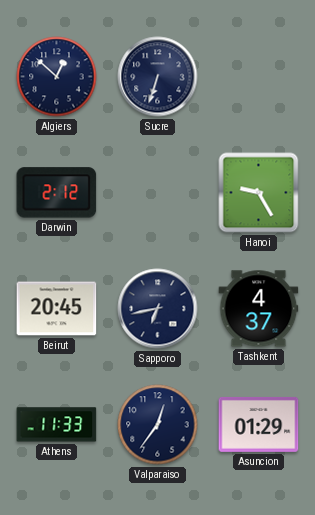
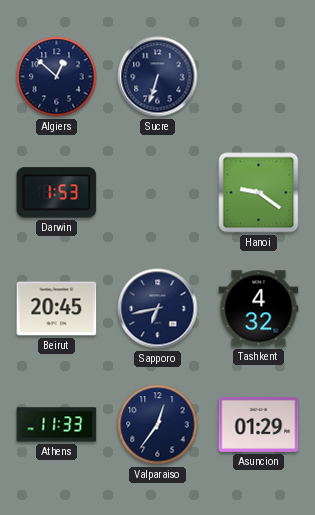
Darwin: 2:12 -> 1:53 (57, 193)
Hanoi: 9:25 -> 9:21 (259, 193)
Tashkent: 4:37 -> 4:32 (259, 309)
